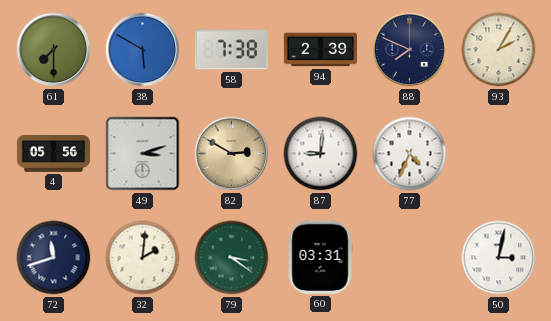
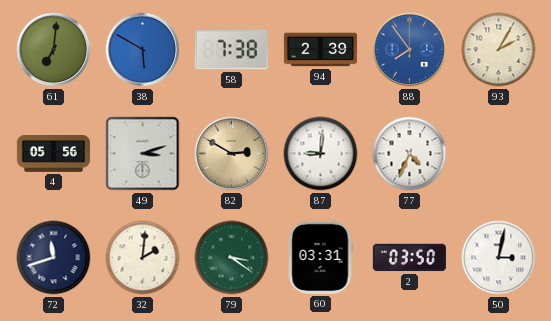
61: 7:30 -> 7:01 (54, 50)
88: 7:49 -> 7:54 (410, 50)
88 dial: navy -> blue (410, 50)
2: none -> 03:50 (409, 258)
